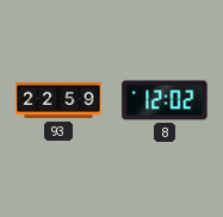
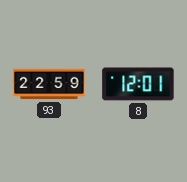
8: 12:02 -> 12:01 (138, 84)
